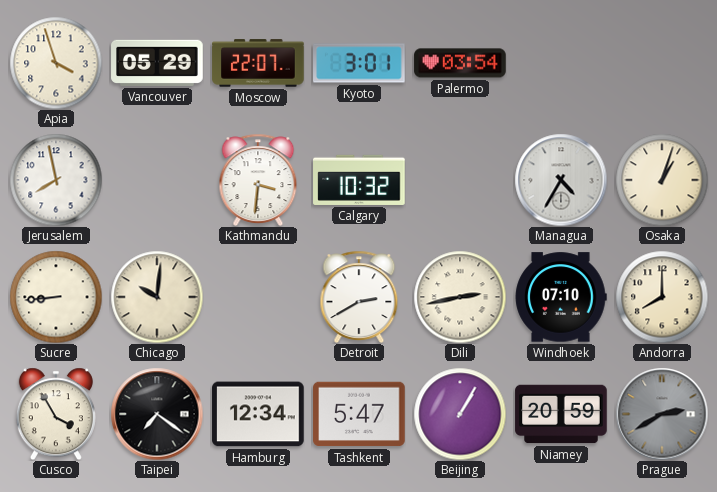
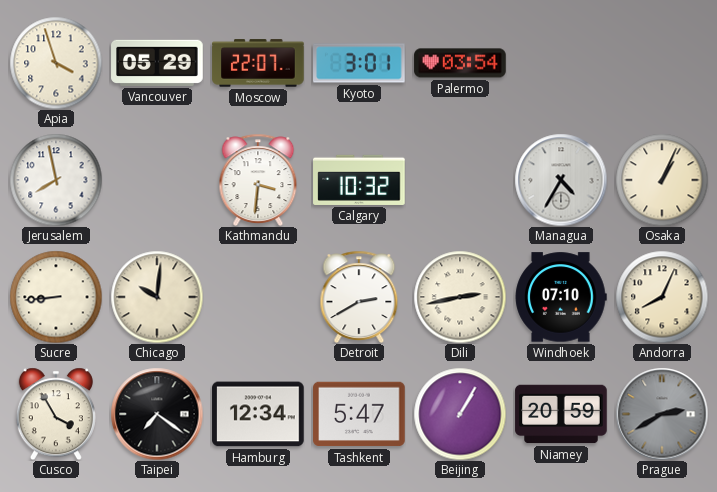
Osaka: 1:03 -> 1:04 (662, 180)
Andorra: 8:00 -> 8:04 (662, 297)
